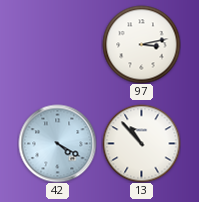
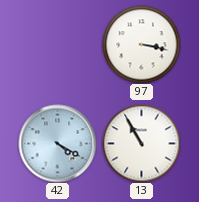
97: 3:13 -> 3:17 (141, 44)
13: 10:53 -> 10:55 (141, 143)
